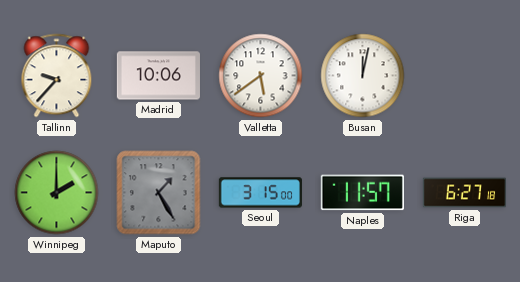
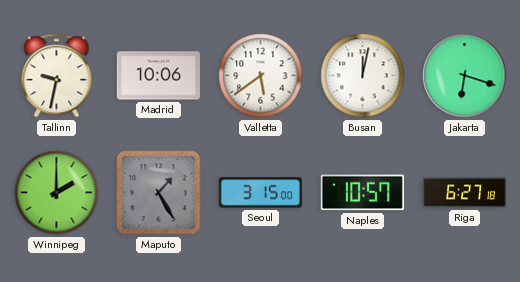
Tallinn: 9:37 -> 9:32 (57, 76)
Jakarta: none -> 6:18 (465, 76)
Naples: 11:57 -> 10:57 (362, 193)
